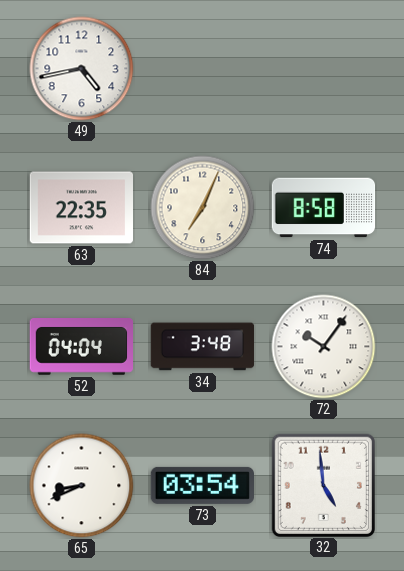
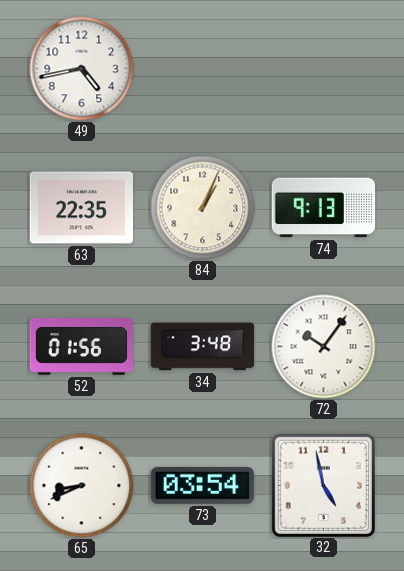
84: 7:04 -> 1:04 (203, 208)
74: 8:58 -> 9:13 (324, 208)
52: 04:04 -> 01:56 (82, 347)
32: 4:59 -> 4:58 (323, 485)
